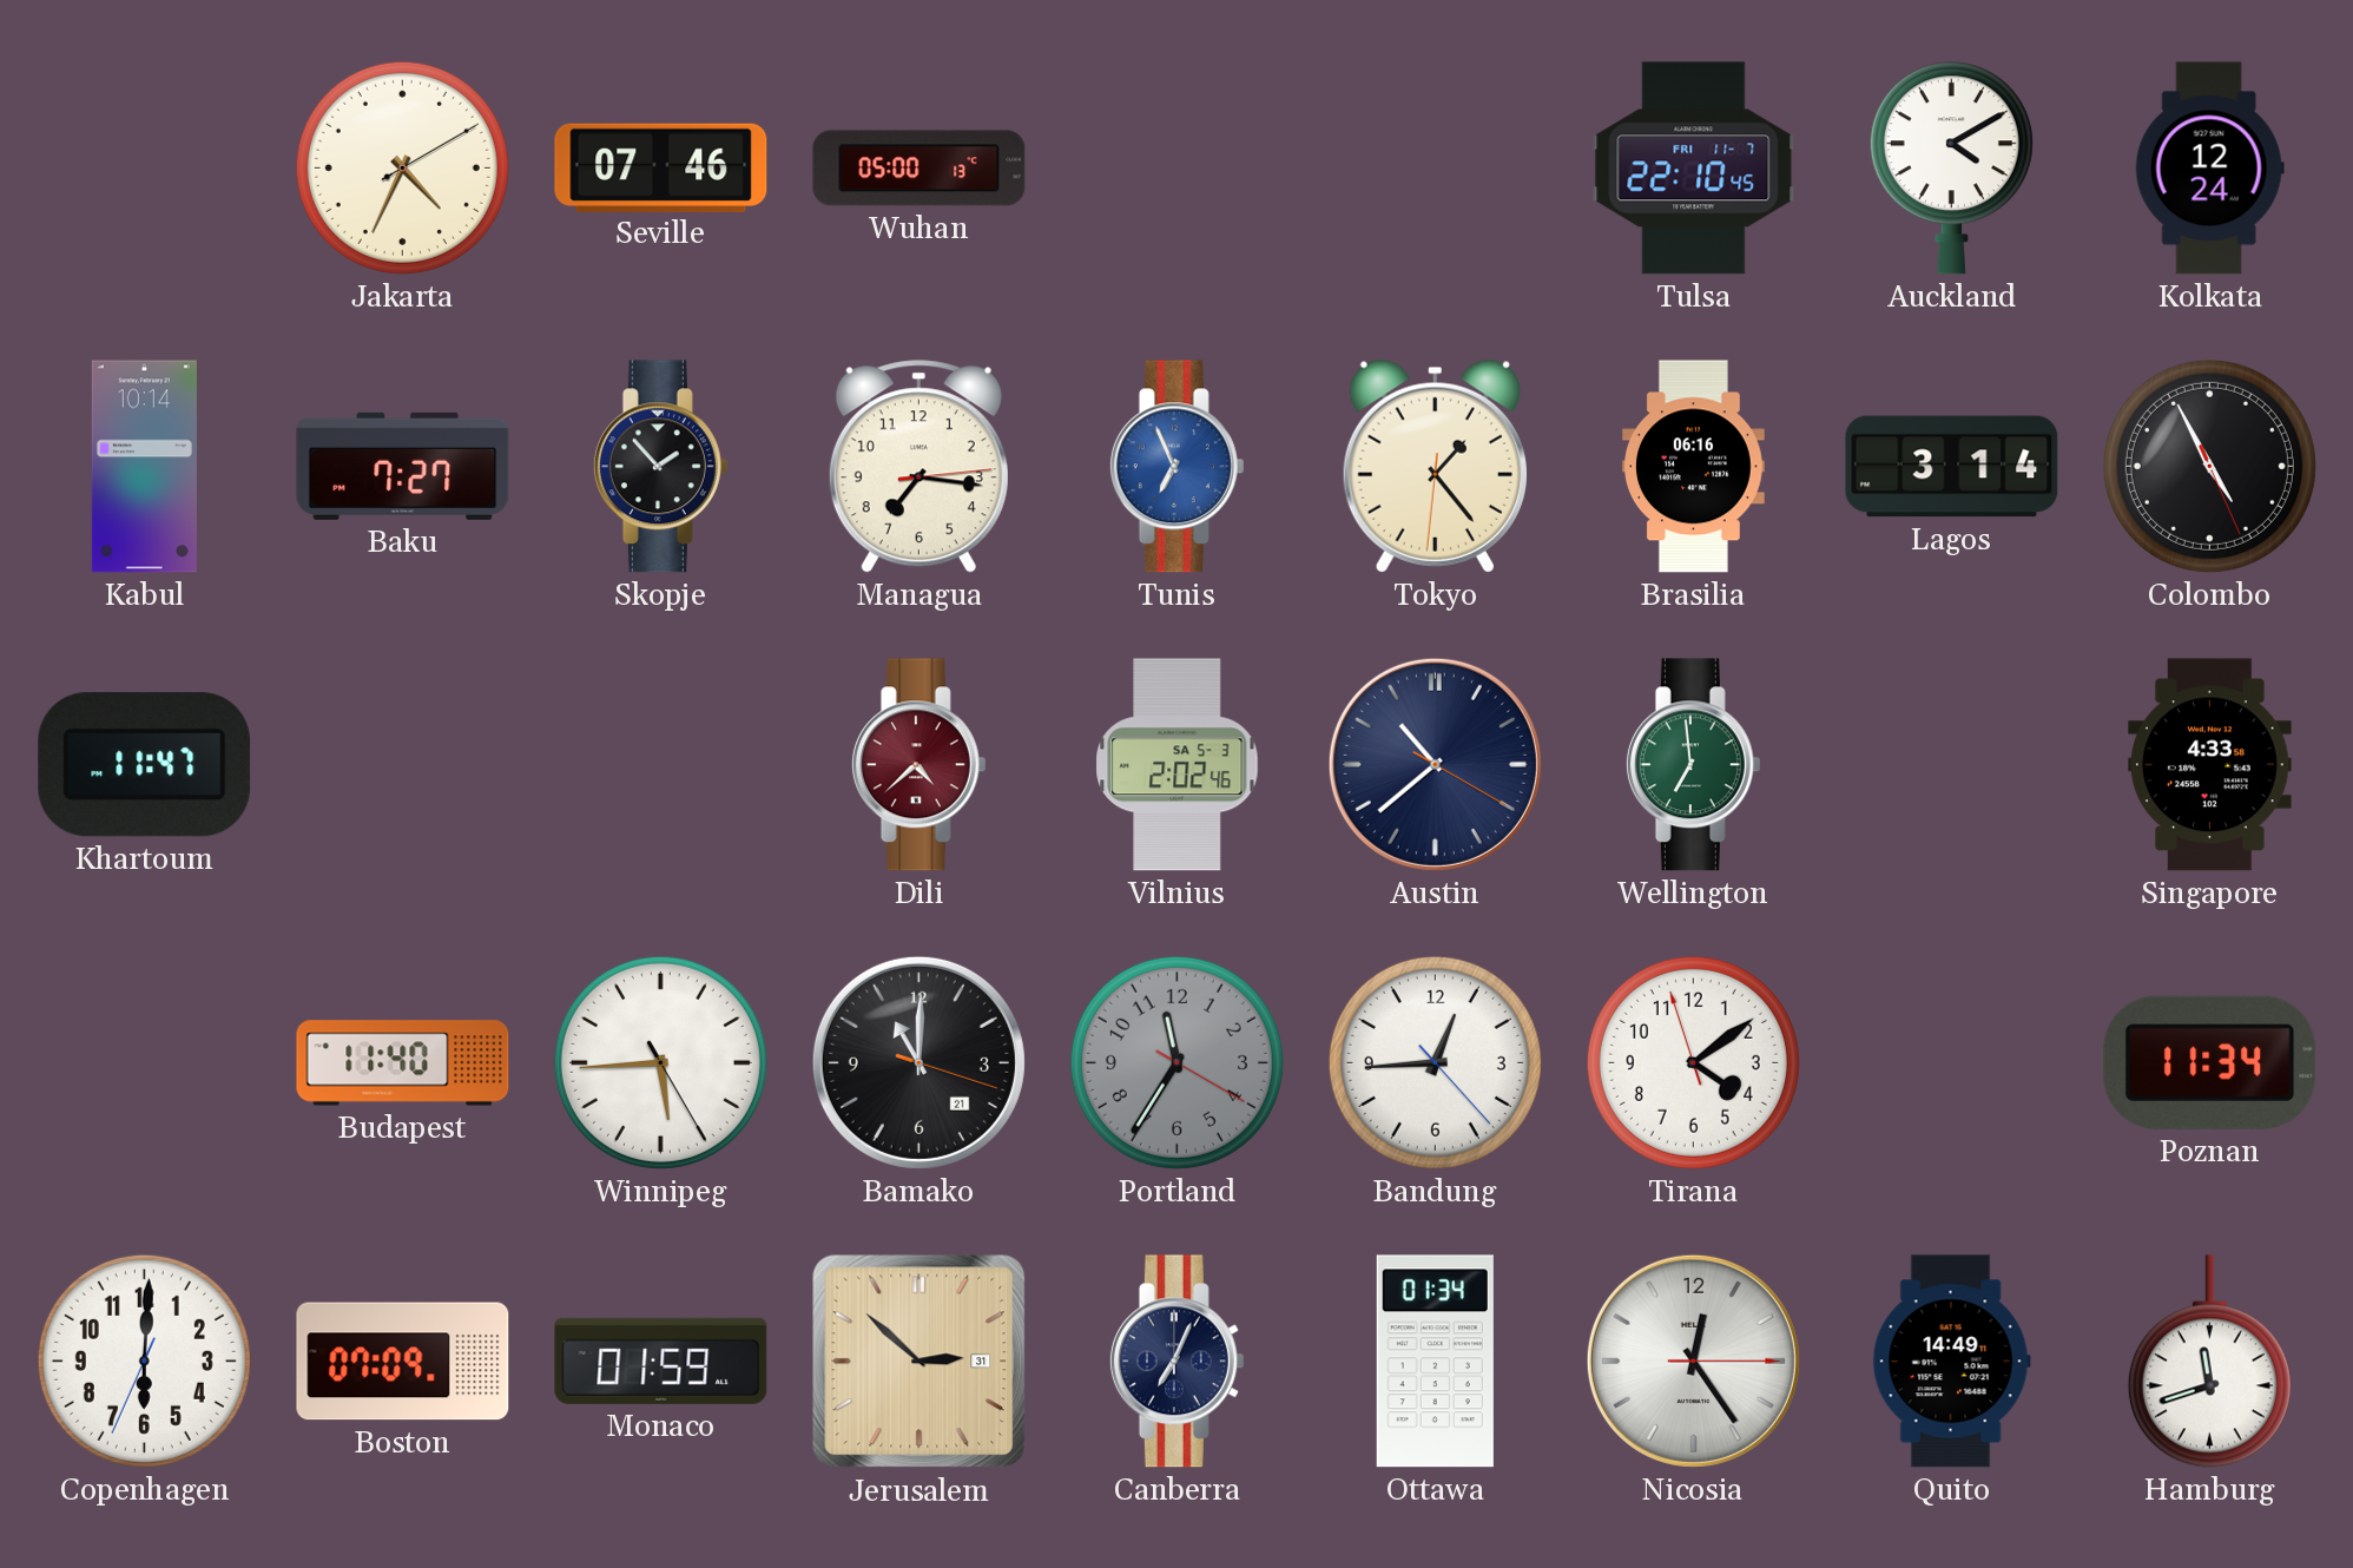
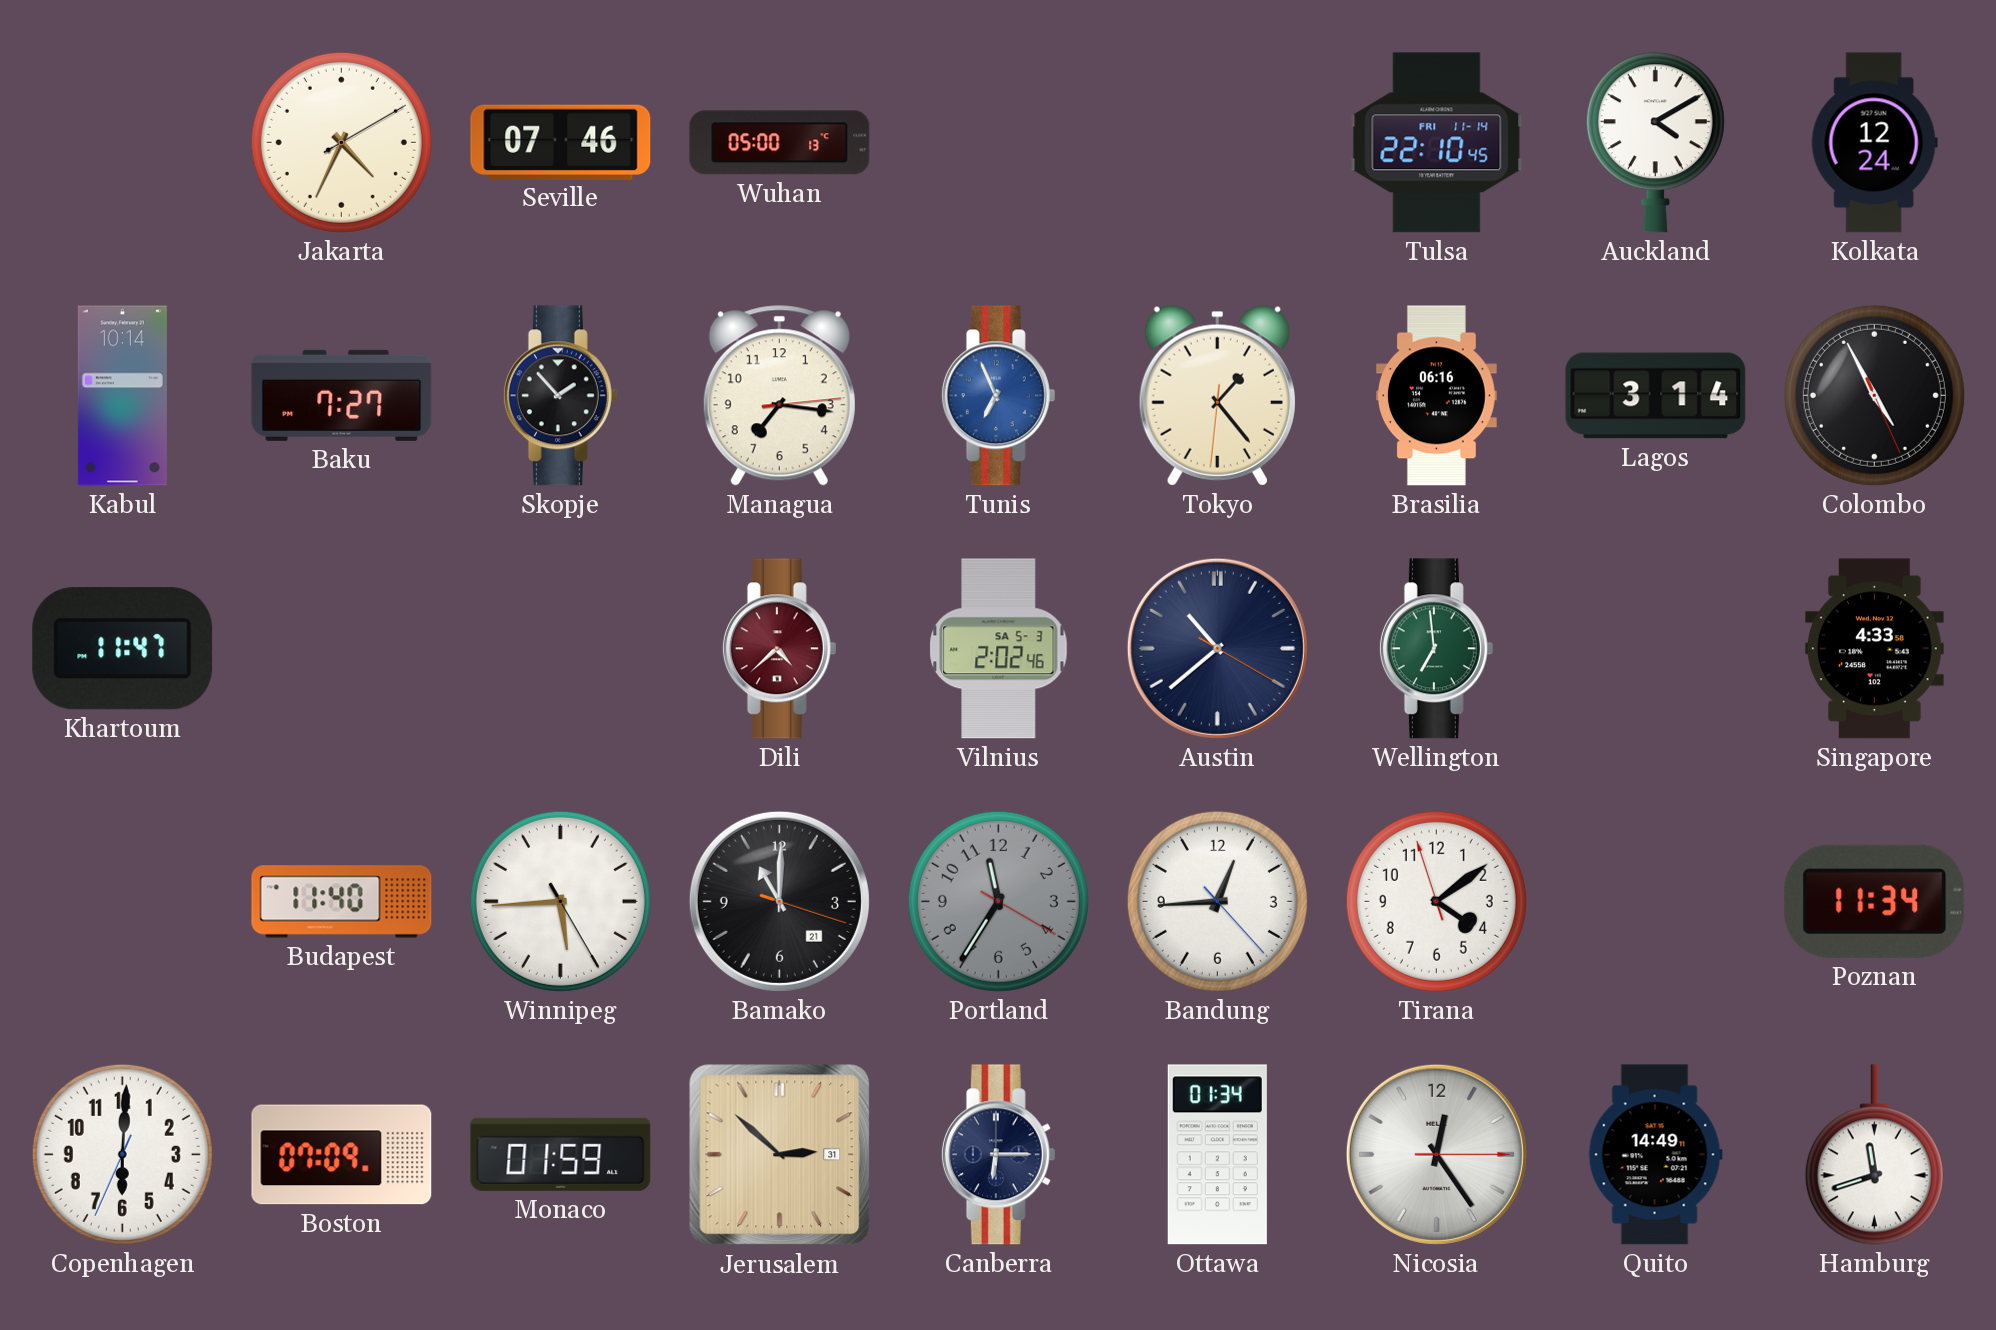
Tulsa date: FRI 11-7 -> FRI 11-14 (1437, 143)
Canberra: 7:04 -> 6:15 (998, 1155)
